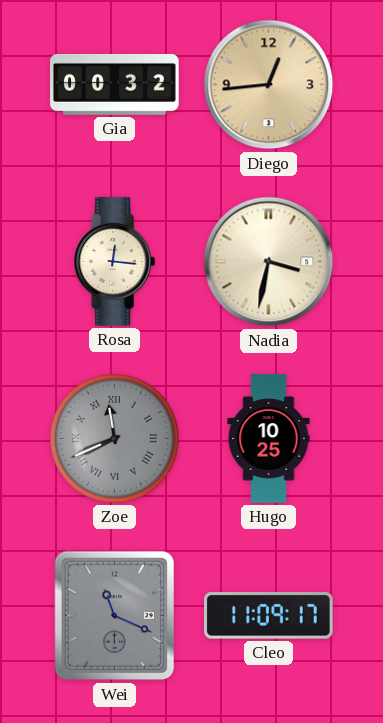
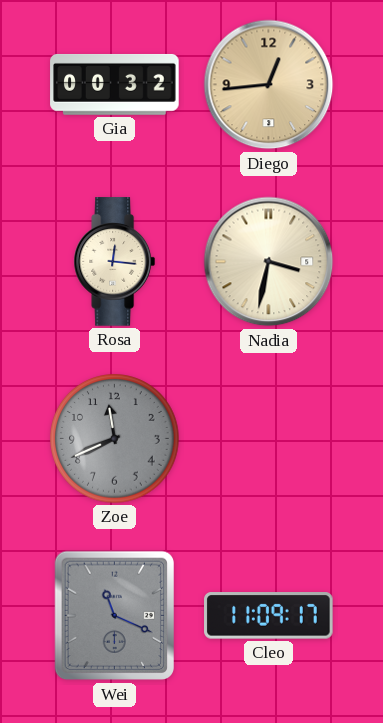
Zoe numerals: Roman -> Arabic (115, 439)
Hugo: 10:25 -> none (269, 439)
